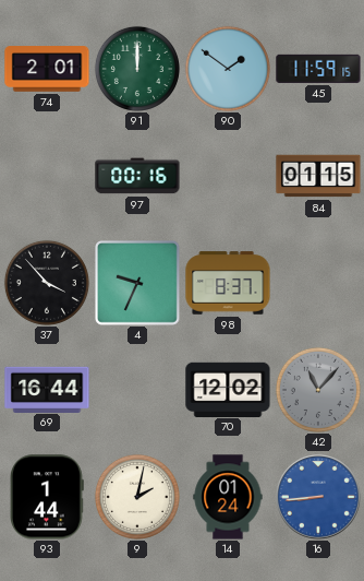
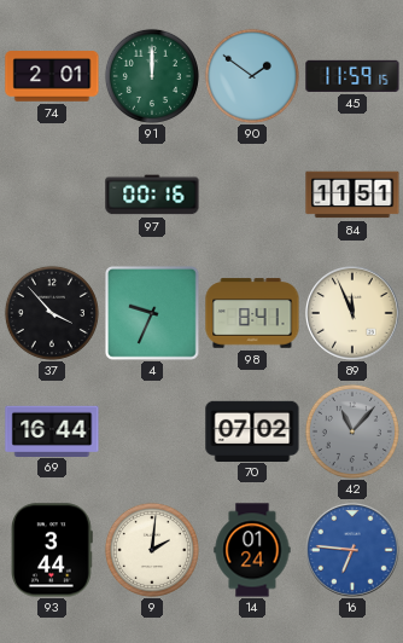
84: 01:15 -> 11:51 (352, 195)
98: 8:37 -> 8:41 (252, 313)
89: none -> 11:56 (354, 314)
70: 12:02 -> 07:02 (252, 430)
93: 1:44 -> 3:44 (53, 550)
9: 2:02 -> 2:01 (152, 550)
16: 8:44 -> 6:46 (354, 551)
